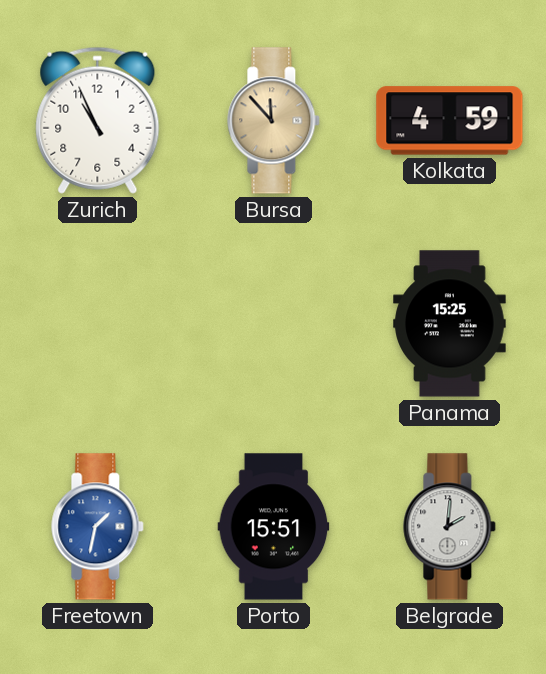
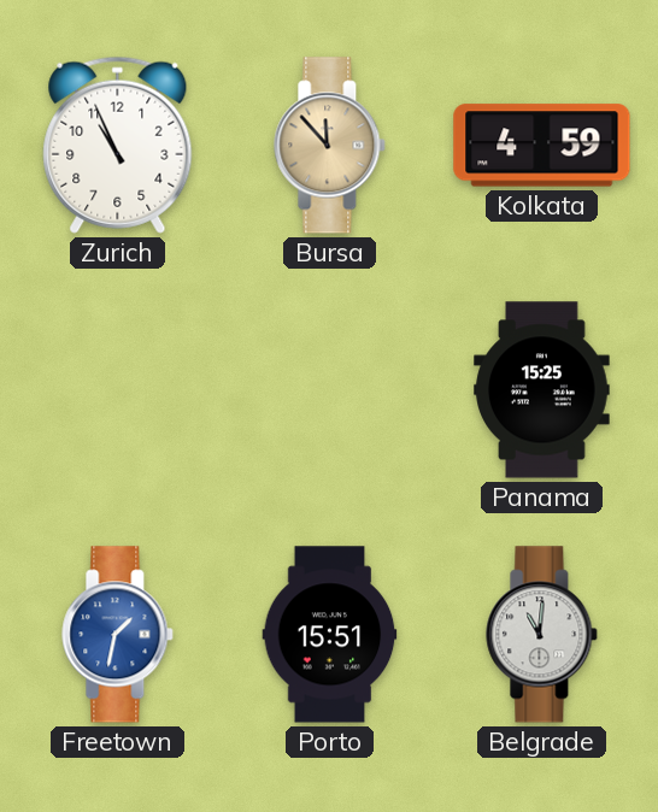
Belgrade: 2:01 -> 11:01 (542, 635)
